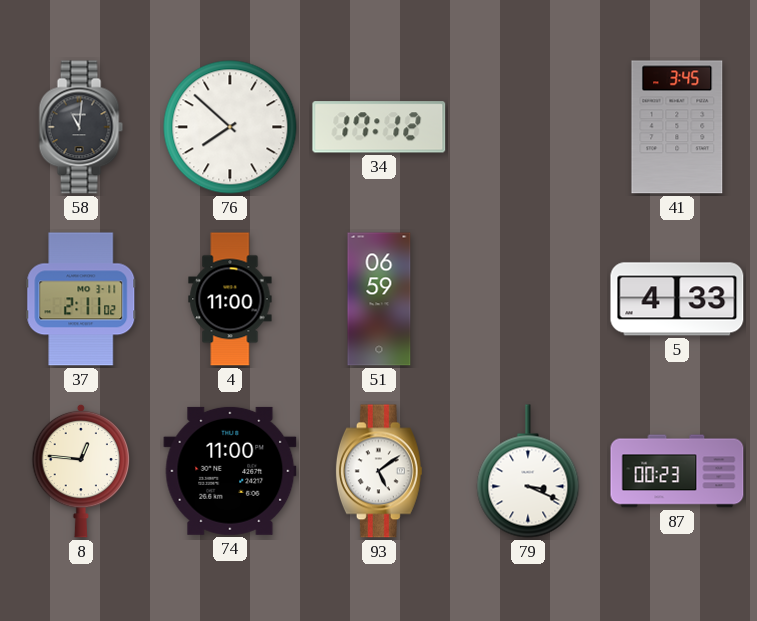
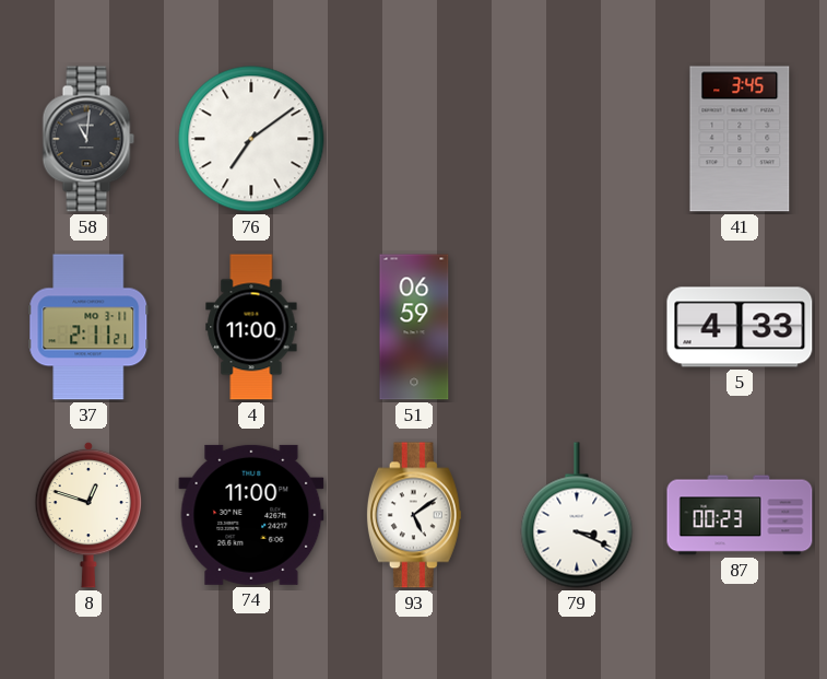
76: 7:52 -> 7:09 (251, 139)
34: 17:12 -> none (379, 127)
37: 2:11:02 -> 2:11:21 (88, 327)
8: 12:46 -> 12:48 (87, 515)
